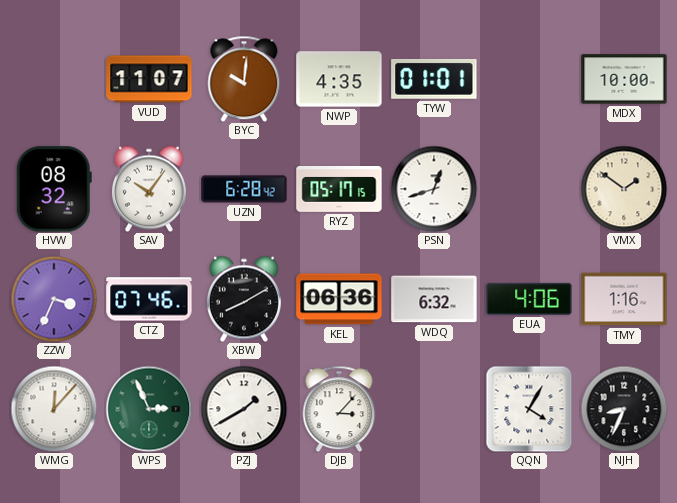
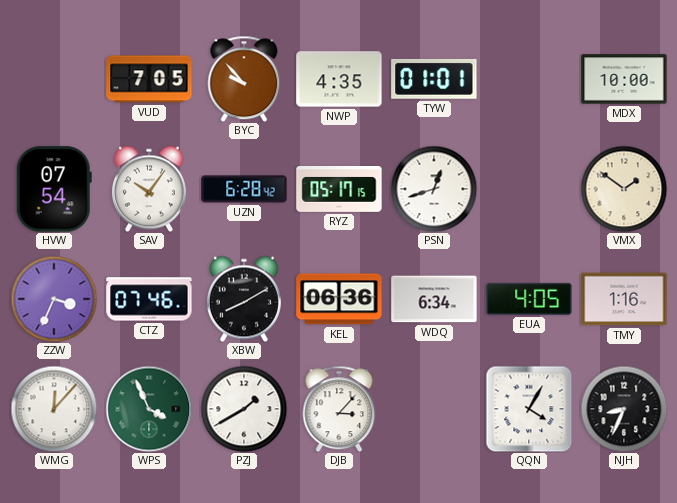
VUD: 11:07 -> 7:05 (149, 79)
BYC: 10:01 -> 9:53 (244, 79)
HVW: 08:32 -> 07:54 (54, 189)
WDQ: 6:32 -> 6:34 (434, 299)
EUA: 4:06 -> 4:05 (529, 299)
WPS: 2:56 -> 3:56 (149, 409)
